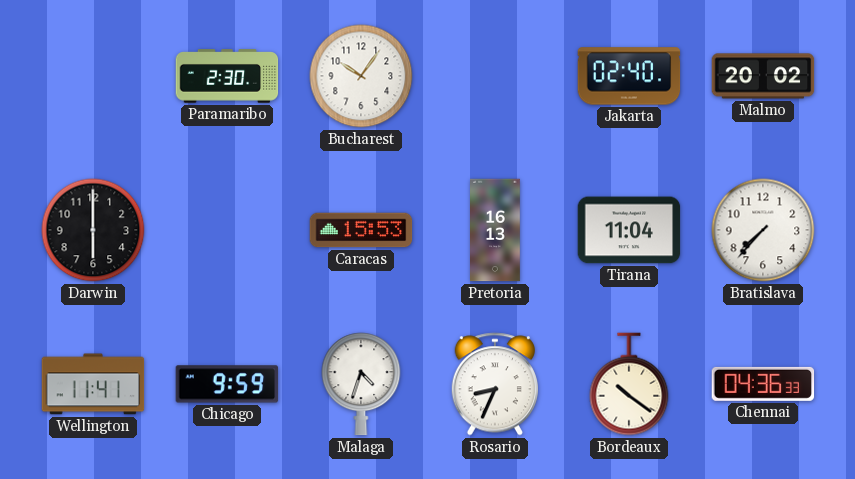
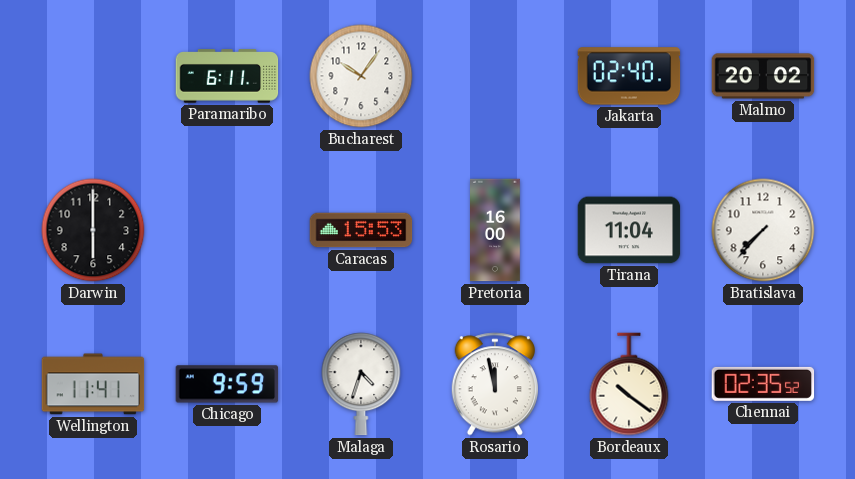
Paramaribo: 2:30 -> 6:11 (227, 76)
Pretoria: 16:13 -> 16:00 (496, 230)
Rosario: 8:34 -> 11:58 (494, 384)
Chennai: 04:36 -> 02:35 (763, 384)
